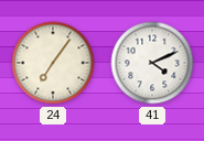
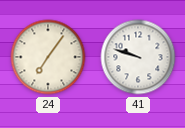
41: 4:11 -> 9:48 (138, 57)
